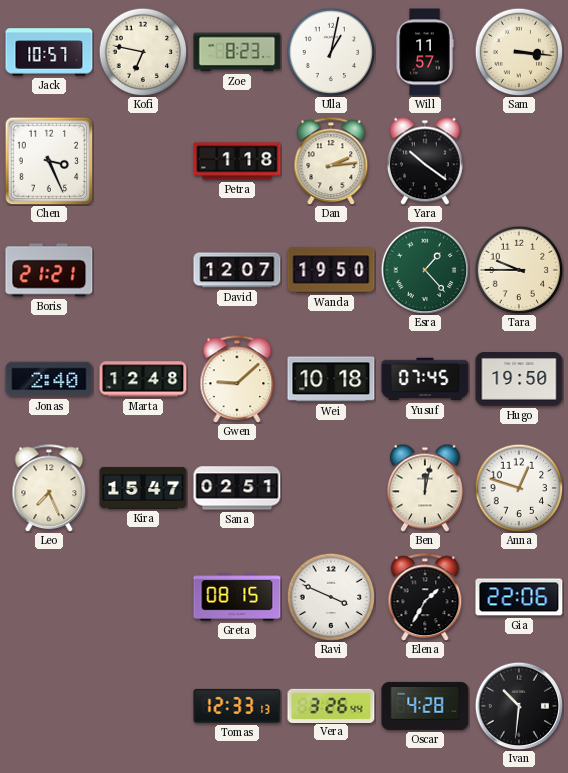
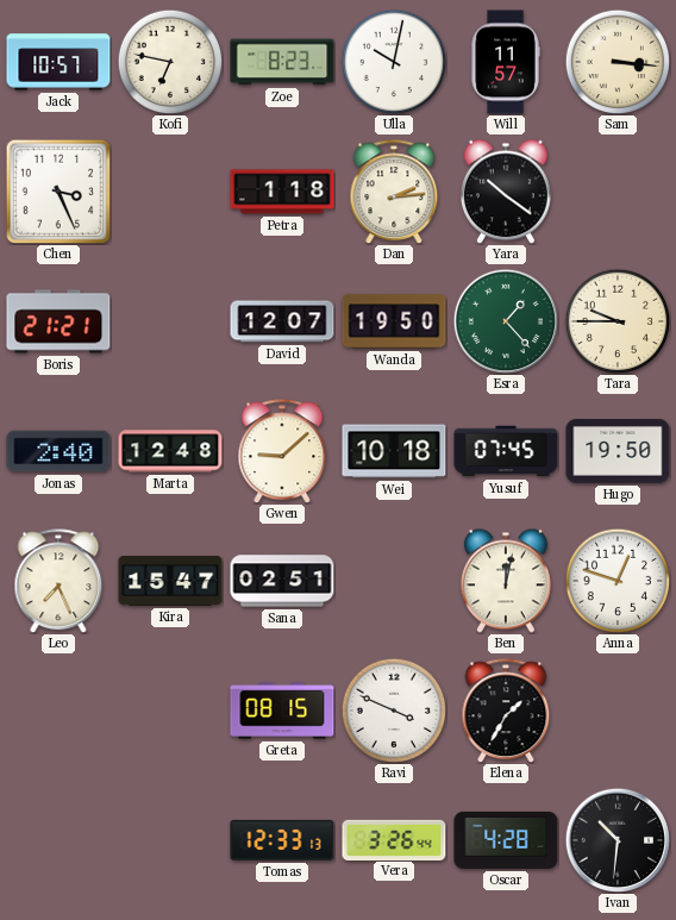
Ulla: 1:02 -> 10:02 (394, 62)
Gia: 22:06 -> none (519, 597)
